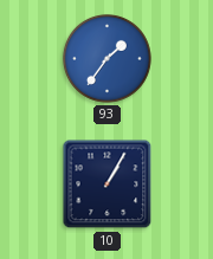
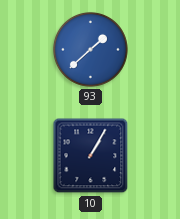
93: 1:36 -> 1:38 (90, 49)
